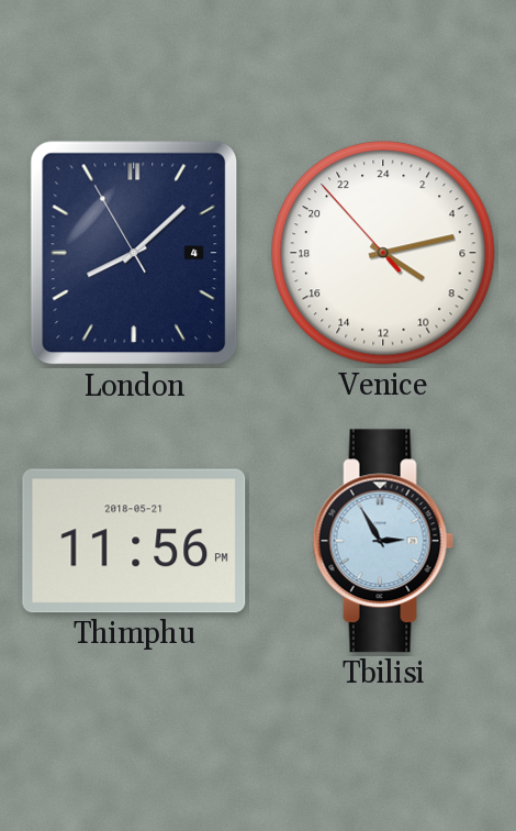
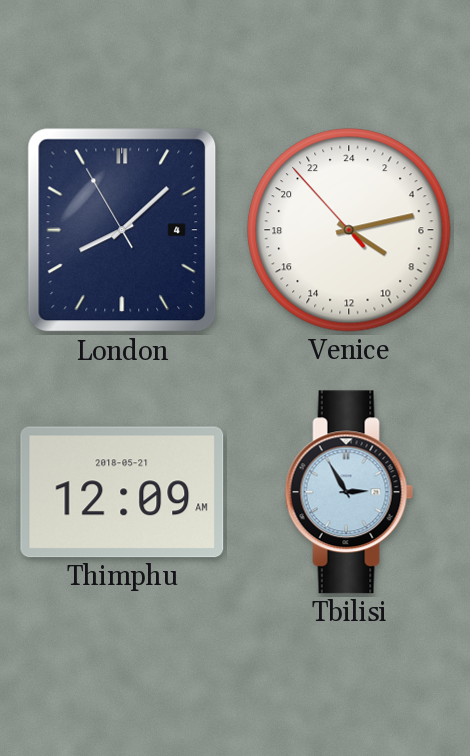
Thimphu: 11:56 -> 12:09 (122, 492)
